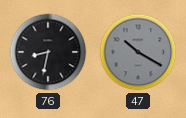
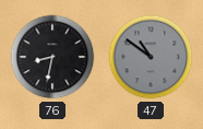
47: 10:20 -> 10:51 (151, 57)
